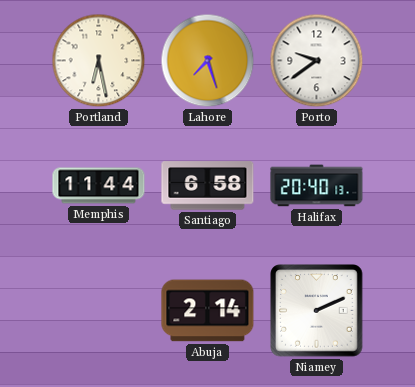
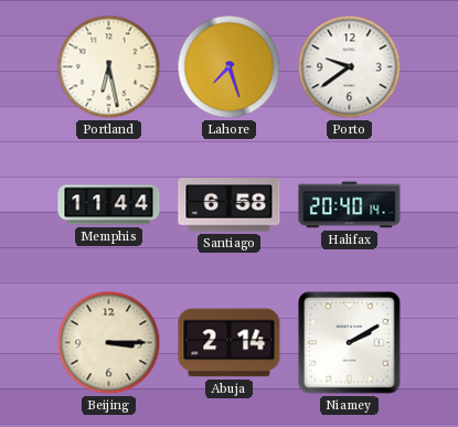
Halifax: 20:40:13 -> 20:40:14 (350, 205)
Beijing: none -> 3:15 (109, 343)
Niamey: 2:11 -> 2:10 (350, 343)
